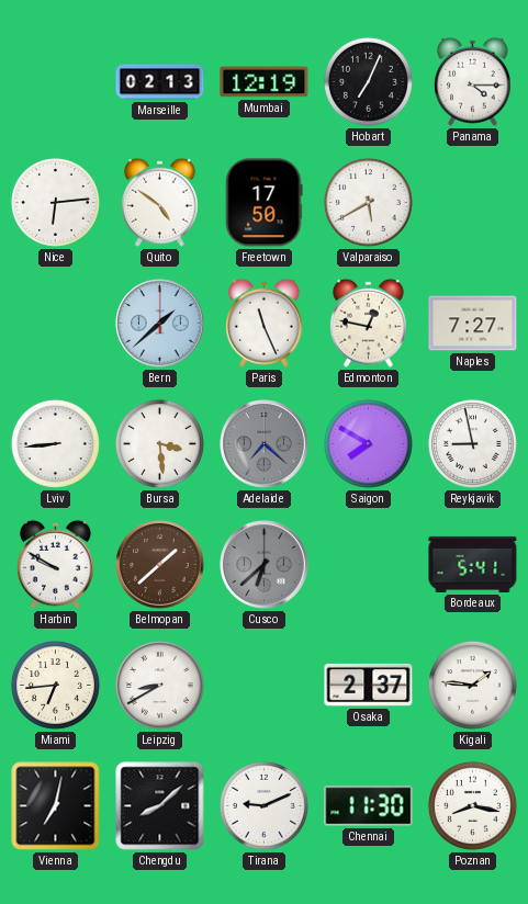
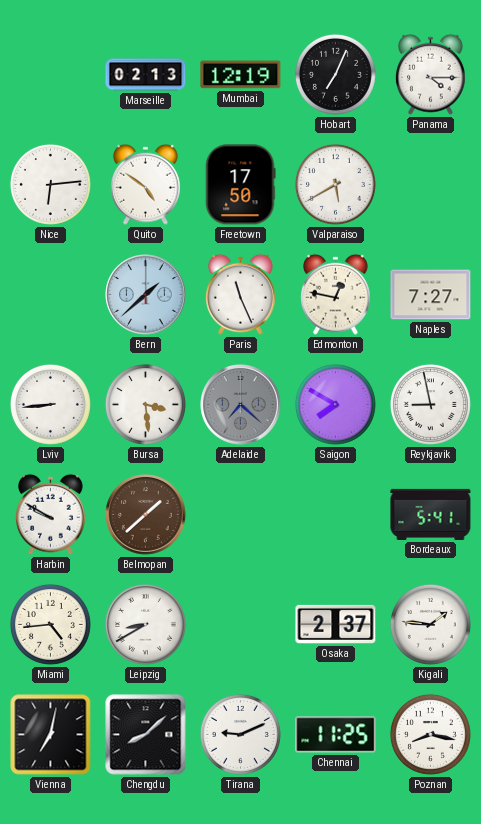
Cusco: 6:38 -> none (265, 565)
Miami: 6:44 -> 4:44 (50, 624)
Chennai: 11:30 -> 11:25 (336, 735)
